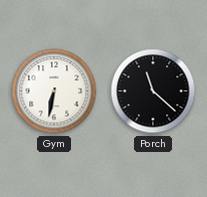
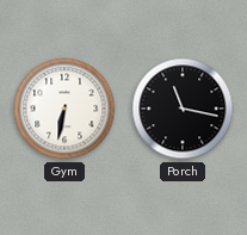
Porch: 11:22 -> 11:17 (183, 109)
